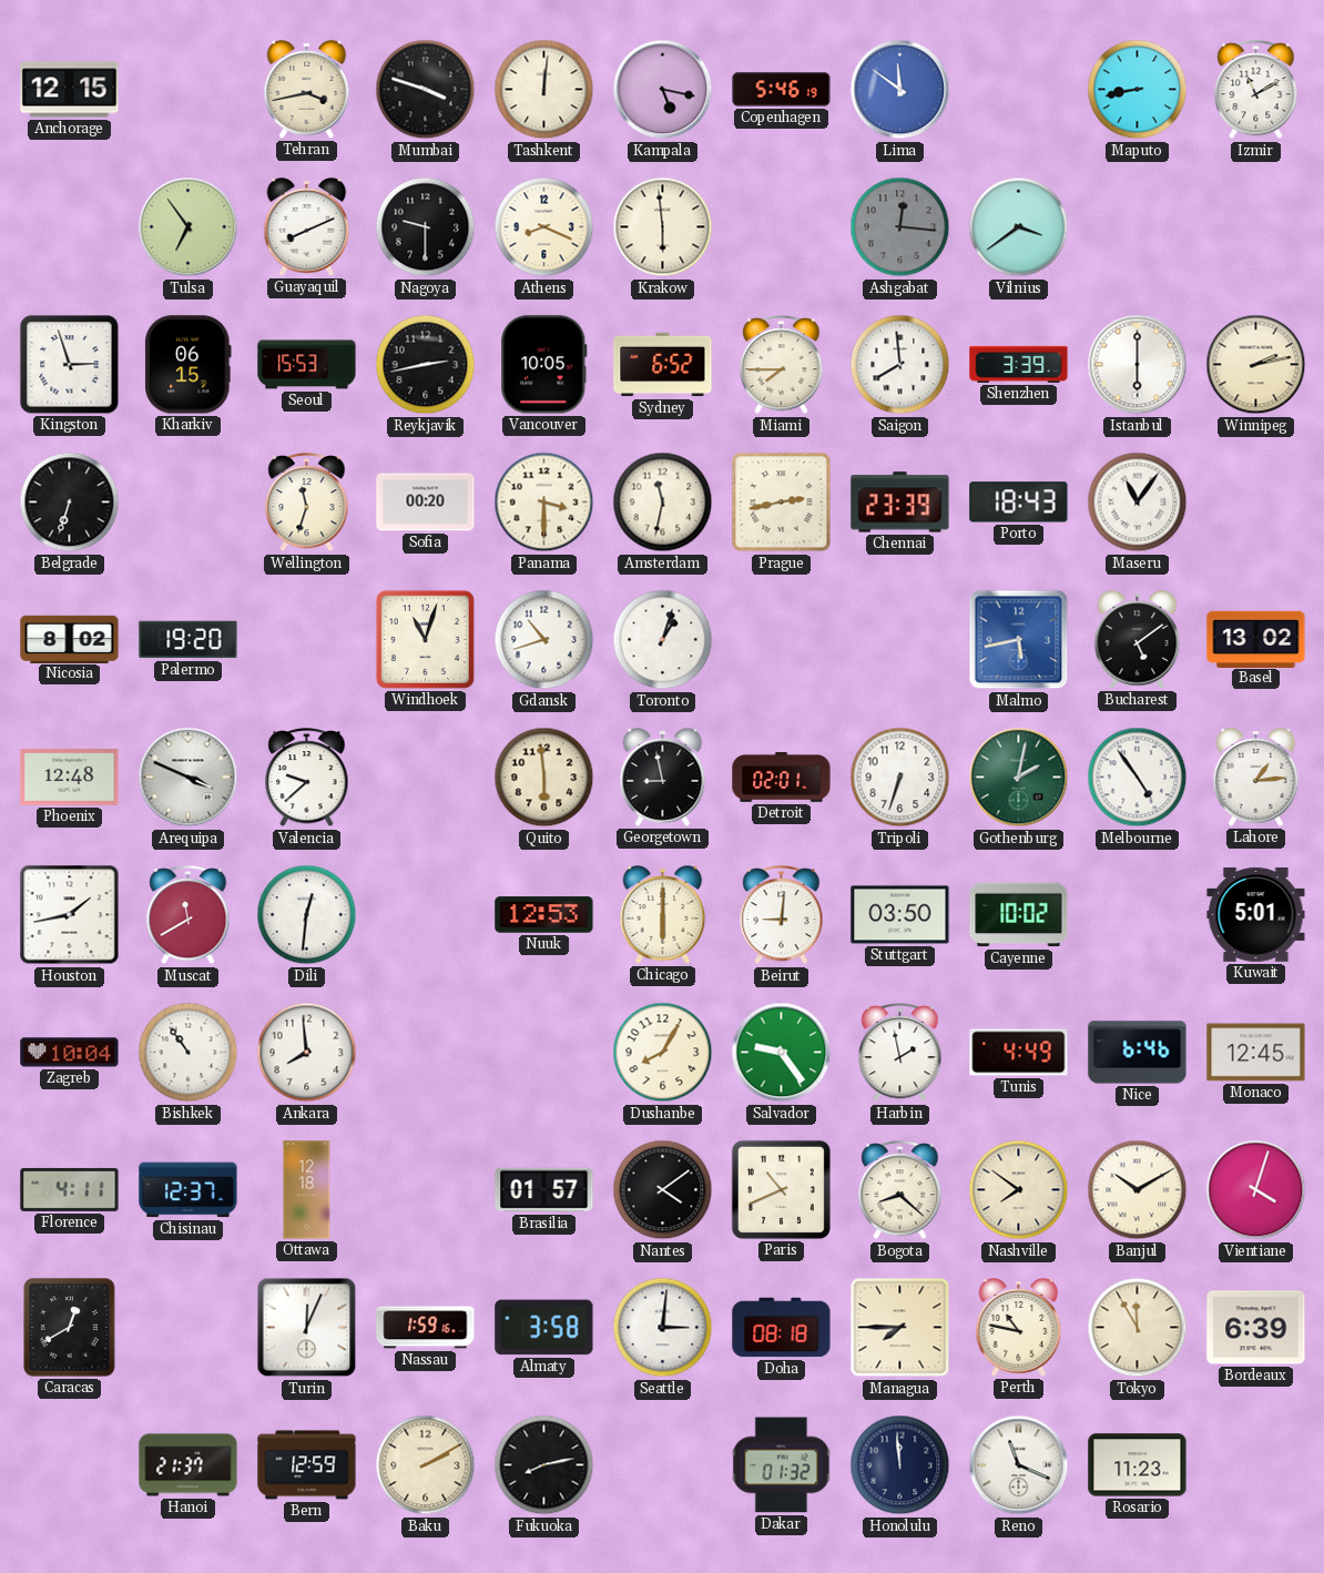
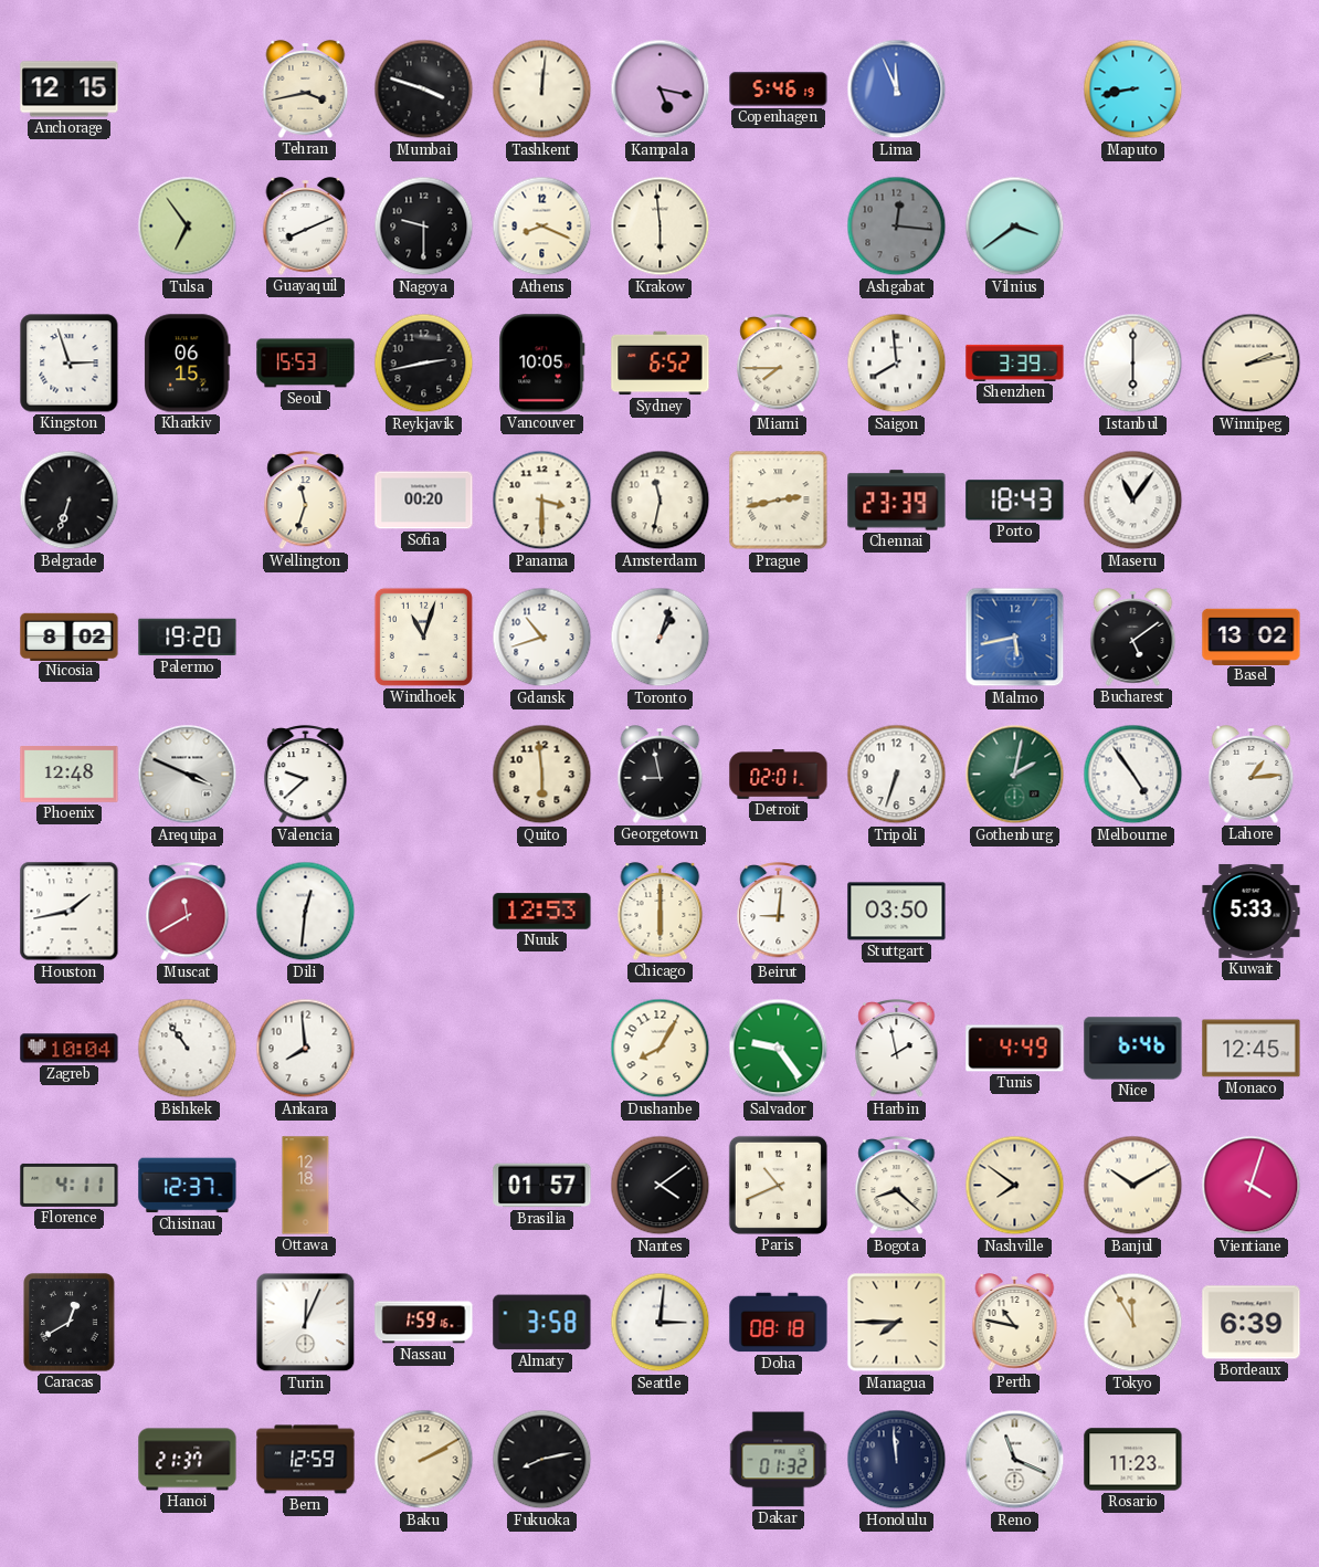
Lima: 11:51 -> 11:56 (897, 90)
Izmir: 11:10 -> none (1256, 90)
Cayenne: 10:02 -> none (1019, 915)
Kuwait: 5:01 -> 5:33 (1252, 911)
